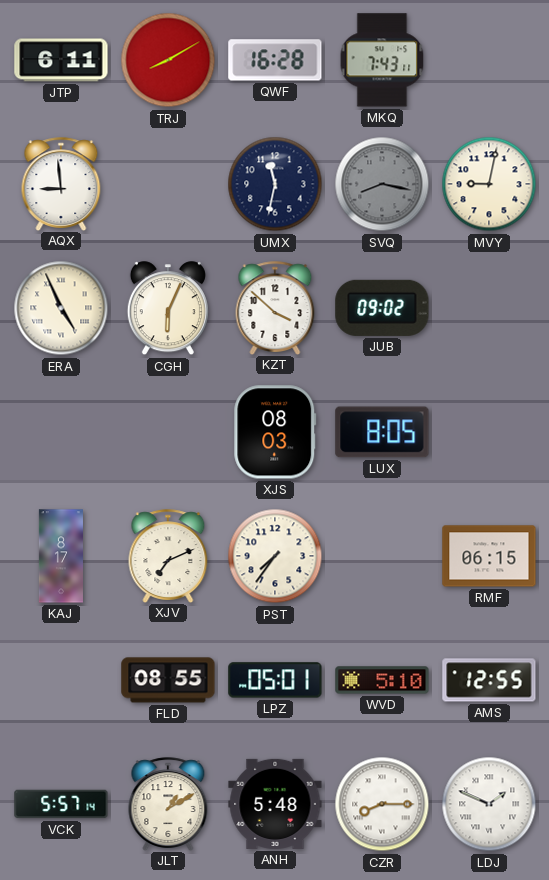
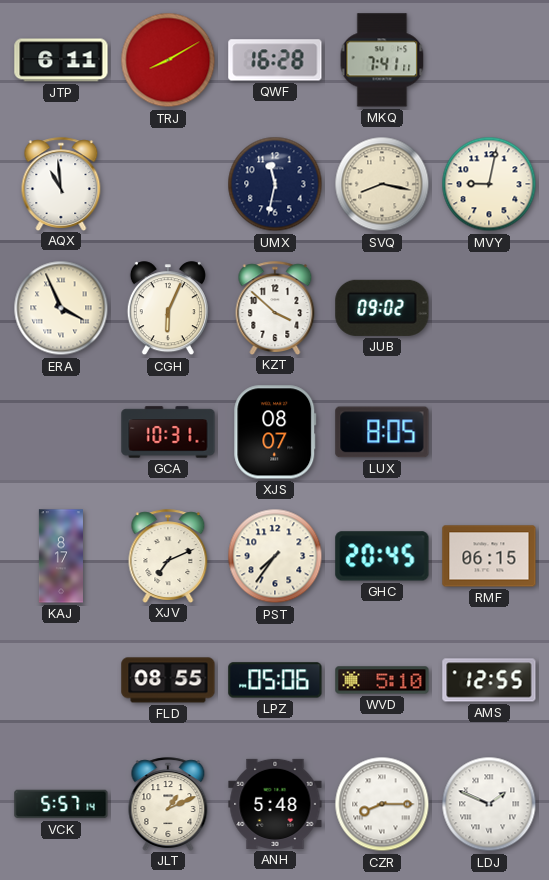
MKQ: 7:43 -> 7:41 (382, 60)
AQX: 8:59 -> 10:59 (61, 184)
SVQ dial: grey -> cream (382, 184)
ERA: 4:56 -> 3:56 (61, 308)
GCA: none -> 10:31 (168, 432)
XJS: 08:03 -> 08:07 (275, 432)
GHC: none -> 20:45 (382, 556)
LPZ: 05:01 -> 05:06 (275, 680)
JLT: 1:10 -> 1:11 (168, 804)
